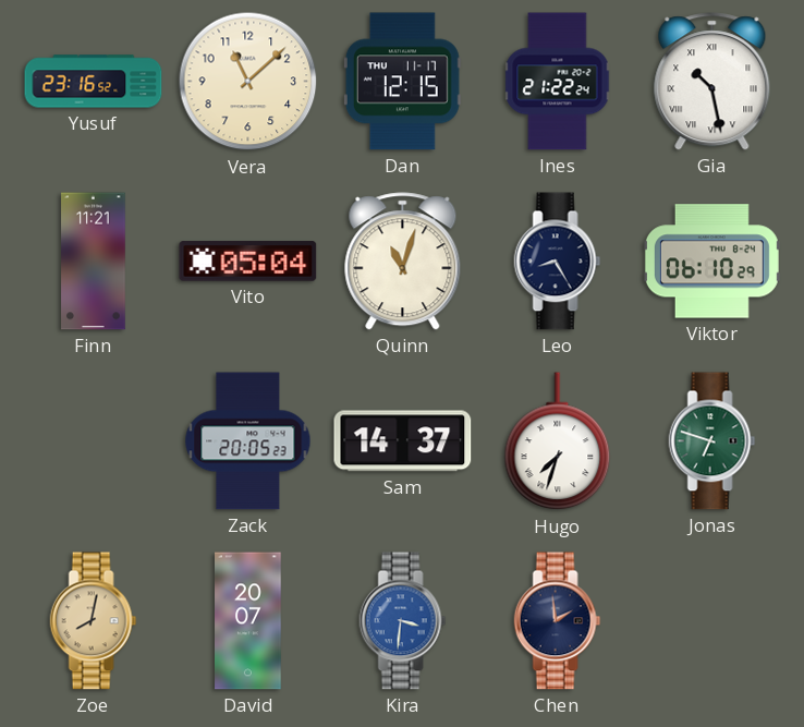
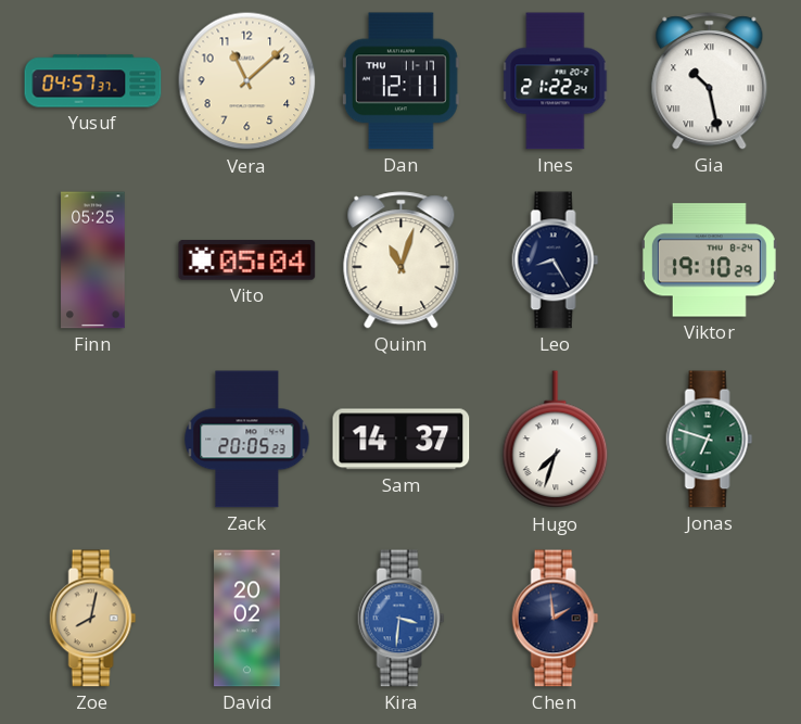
Yusuf: 23:16 -> 04:57 (93, 81)
Dan: 12:15 -> 12:11 (400, 81)
Finn: 11:21 -> 05:25 (93, 261)
Viktor: 06:10 -> 19:10 (709, 261)
David: 20:07 -> 20:02 (247, 619)
